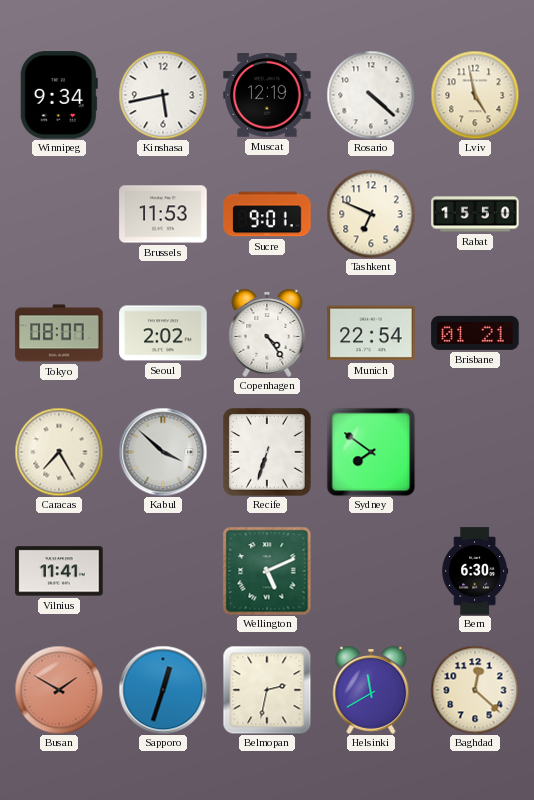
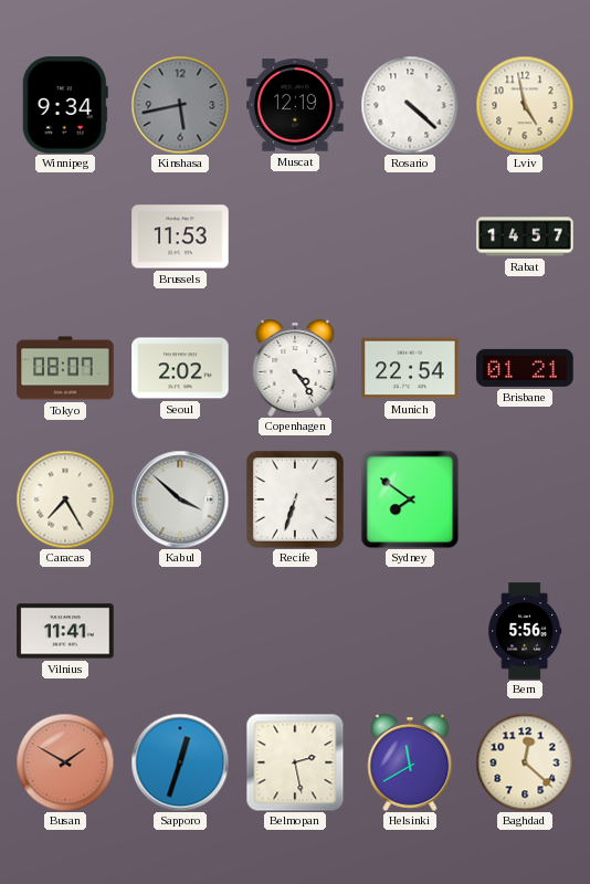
Kinshasa dial: white -> grey (180, 105)
Sucre: 9:01 -> none (267, 214)
Tashkent: 6:49 -> none (371, 214)
Rabat: 15:50 -> 14:57 (525, 236)
Wellington: 5:11 -> none (267, 571)
Bern: 6:30 -> 5:56 (525, 631)
Belmopan: 2:32 -> 2:28 (295, 762)
